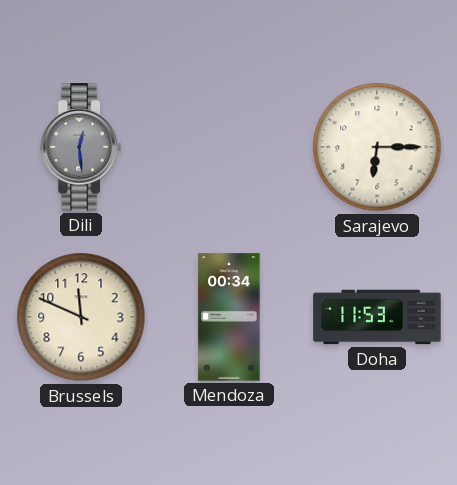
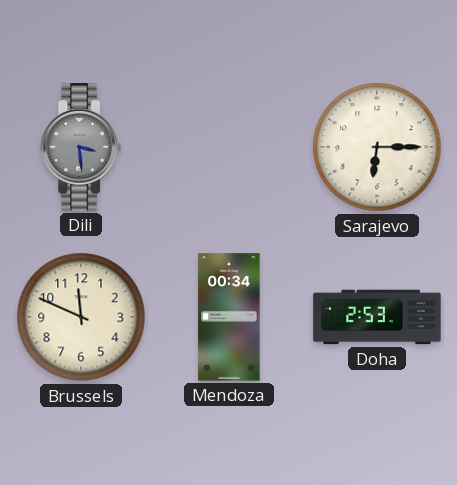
Dili: 12:29 -> 3:29 (81, 147)
Doha: 11:53 -> 2:53 (377, 317)
